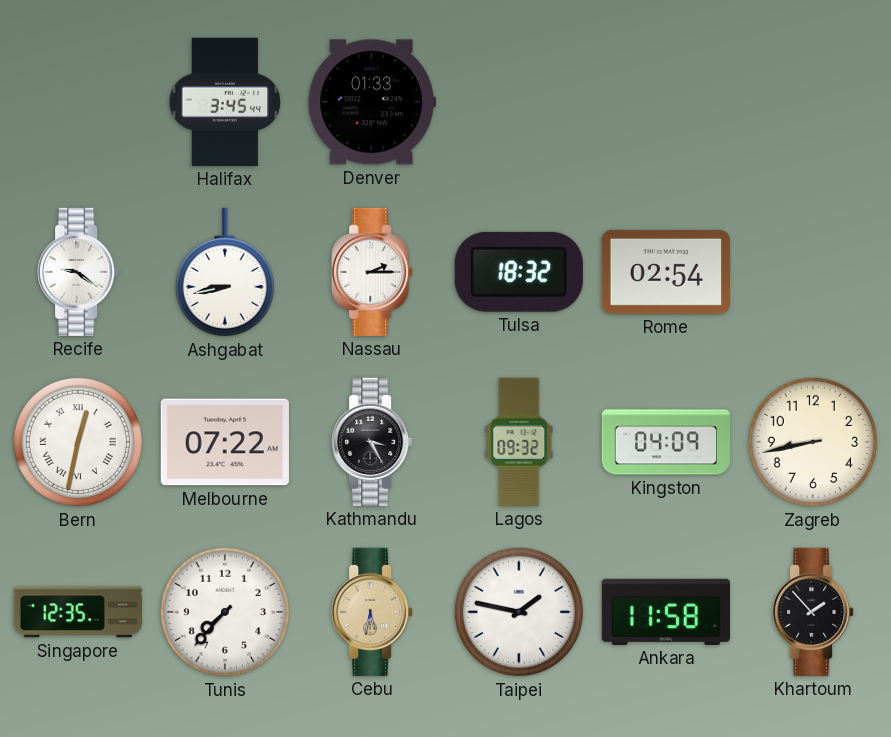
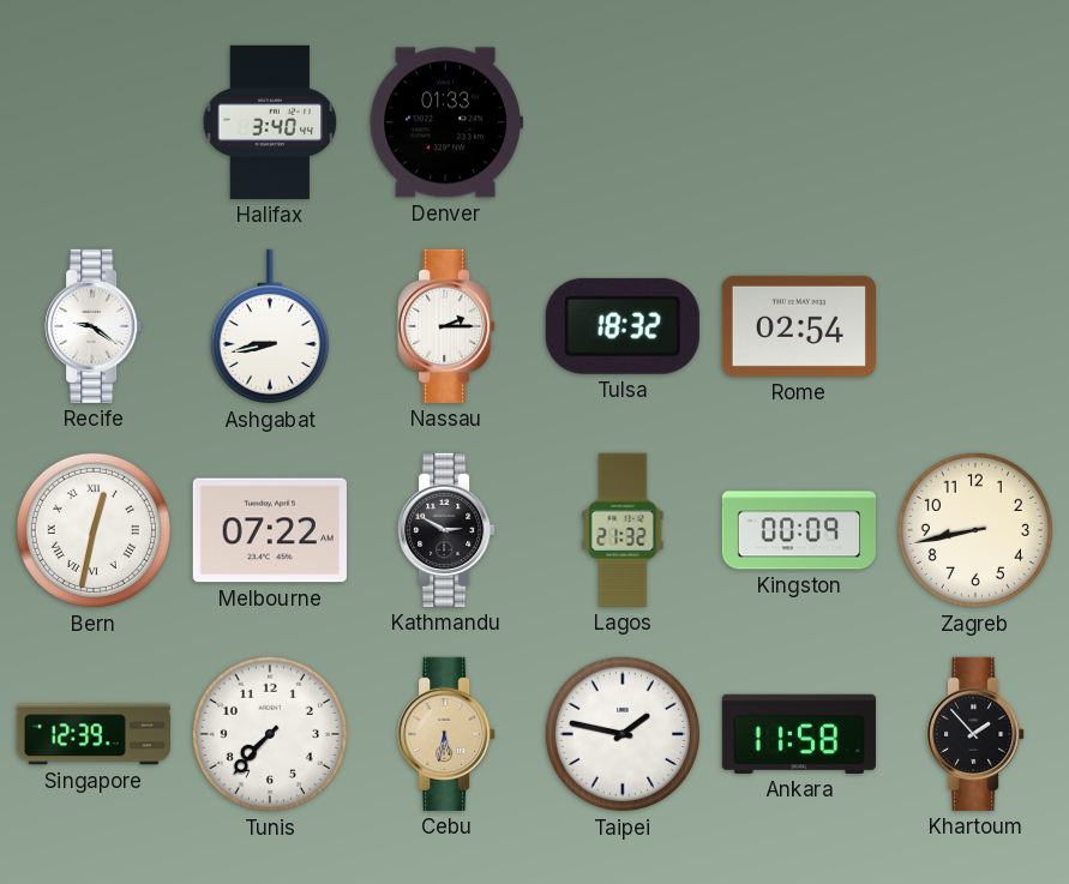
Halifax: 3:45 -> 3:40 (270, 122)
Kathmandu: 3:25 -> 2:50 (446, 530)
Lagos: 09:32 -> 21:32 (623, 530)
Kingston: 04:09 -> 00:09 (798, 530)
Singapore: 12:35 -> 12:39 (92, 734)
